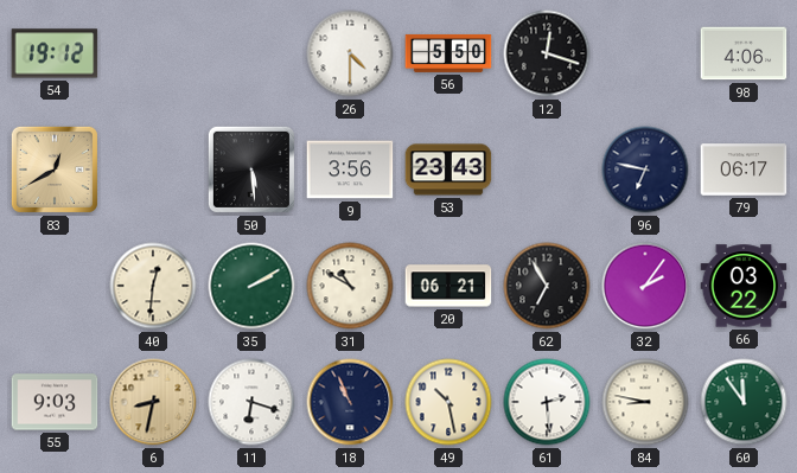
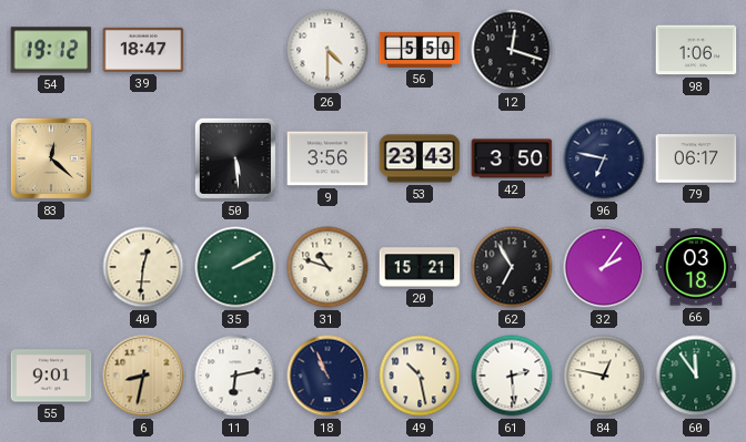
39: none -> 18:47 (143, 50)
98: 4:06 -> 1:06 (696, 50)
83: 12:40 -> 12:22 (51, 158)
42: none -> 3:50 (512, 158)
31: 10:50 -> 10:48 (327, 267)
20: 06:21 -> 15:21 (420, 267)
66: 03:22 -> 03:18 (696, 267)
55: 9:03 -> 9:01 (51, 376)
11: 6:18 -> 6:13 (235, 376)
84: 8:47 -> 12:47 (604, 376)
